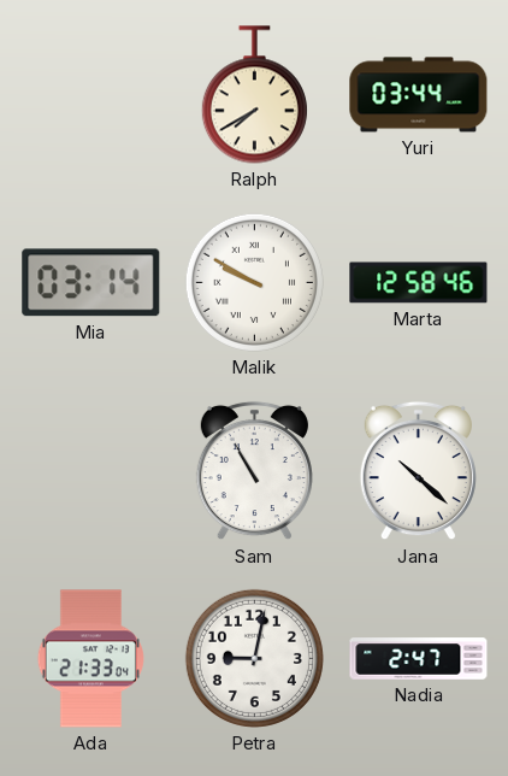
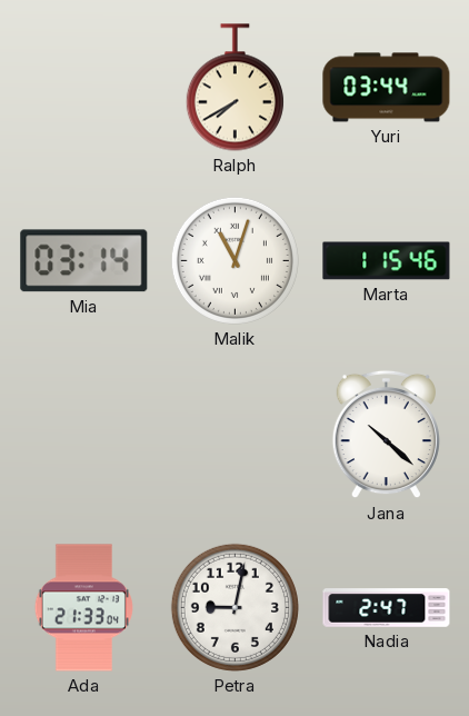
Malik: 9:50 -> 11:03 (234, 260)
Marta: 12:58 -> 1:15 (387, 261)
Sam: 10:55 -> none (254, 471)
